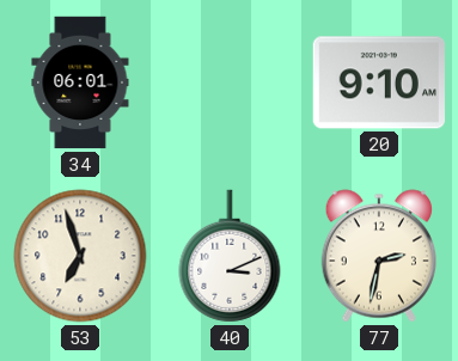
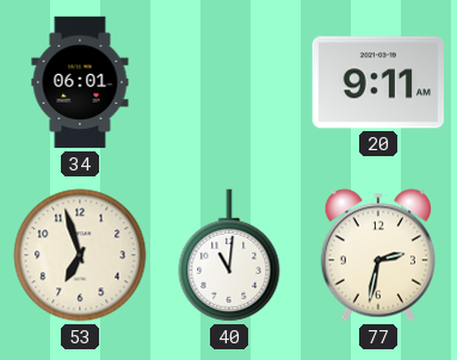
20: 9:10 -> 9:11 (377, 82)
40: 3:11 -> 11:01 (229, 255)
